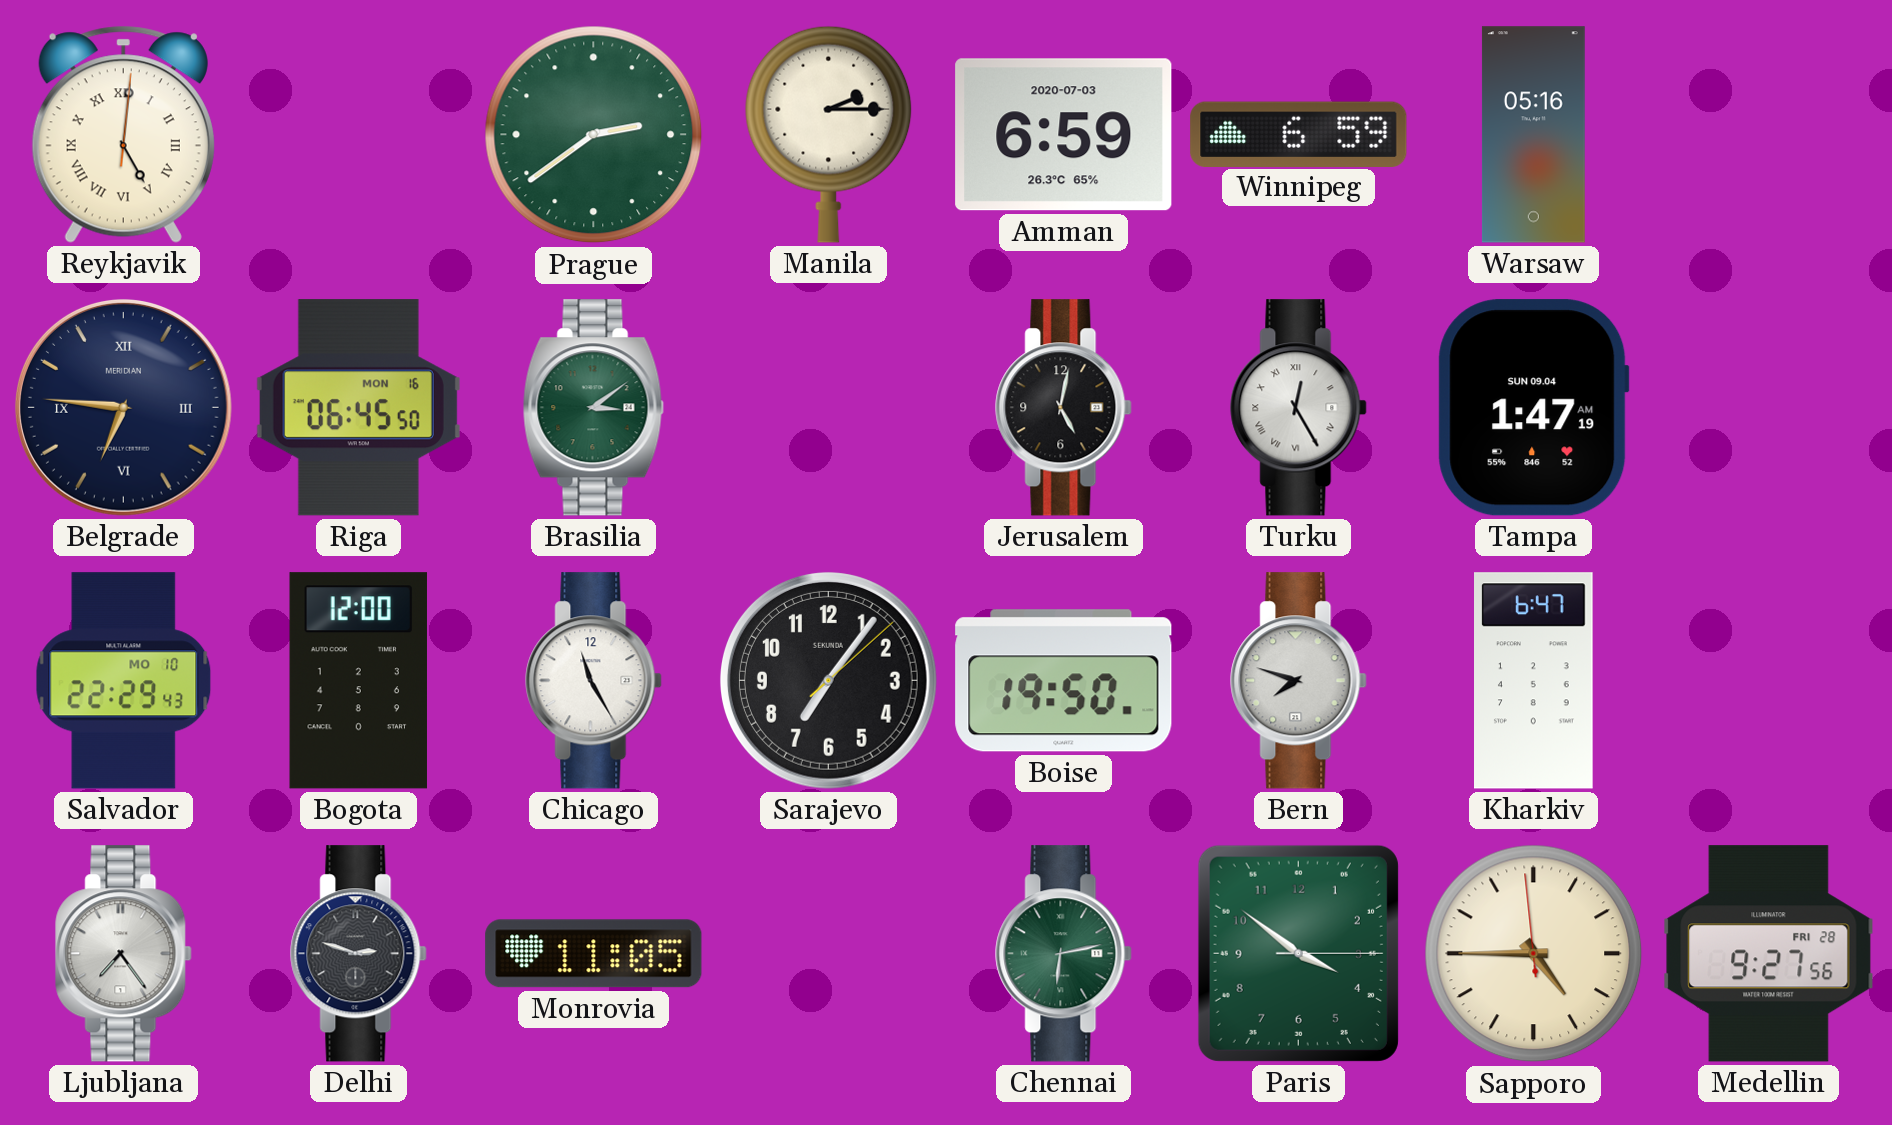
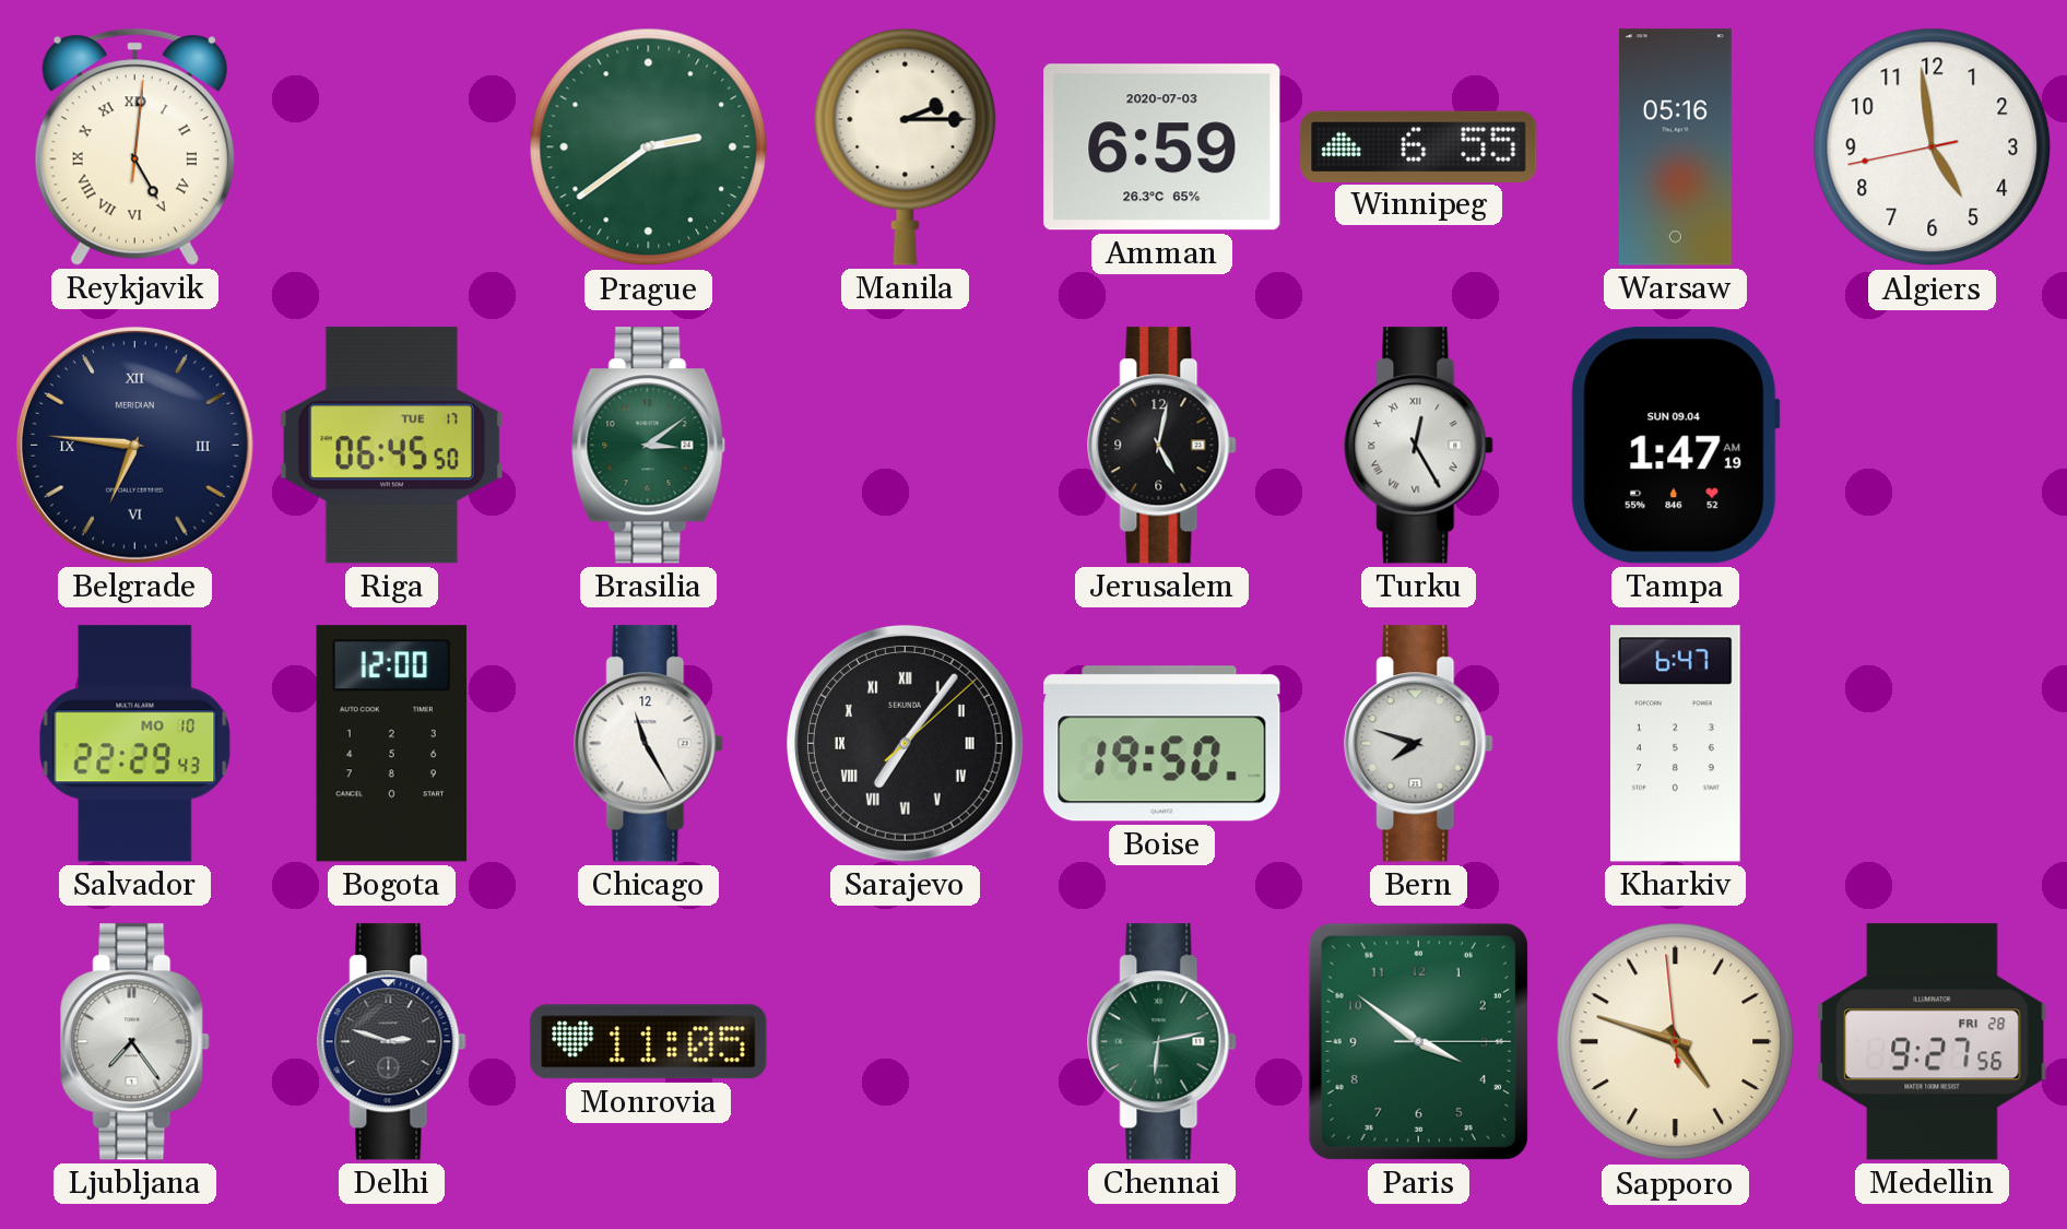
Winnipeg: 6:59 -> 6:55 (1419, 146)
Algiers: none -> 4:58 (1933, 147)
Riga date: MON 16 -> TUE 17 (391, 446)
Sarajevo numerals: Arabic -> Roman (905, 743)
Sapporo: 4:44 -> 4:47 (1676, 1042)
